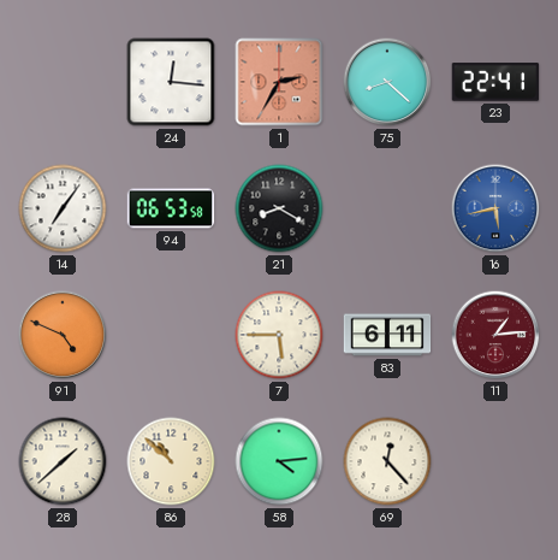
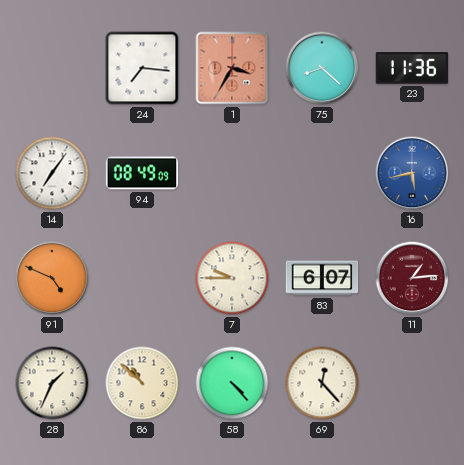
24: 12:16 -> 7:16 (142, 68)
1: 2:35 -> 3:35 (232, 68)
23: 22:41 -> 11:36 (412, 68)
94: 06:53 -> 08:49 (142, 173)
21: 8:20 -> none (279, 208)
7: 5:45 -> 9:45 (232, 278)
83: 6:11 -> 6:07 (322, 278)
28: 1:38 -> 1:34 (52, 383)
58: 4:14 -> 4:23 (232, 383)
